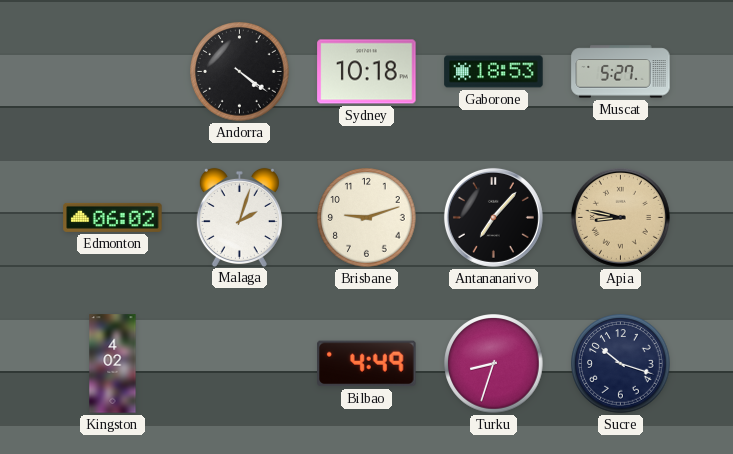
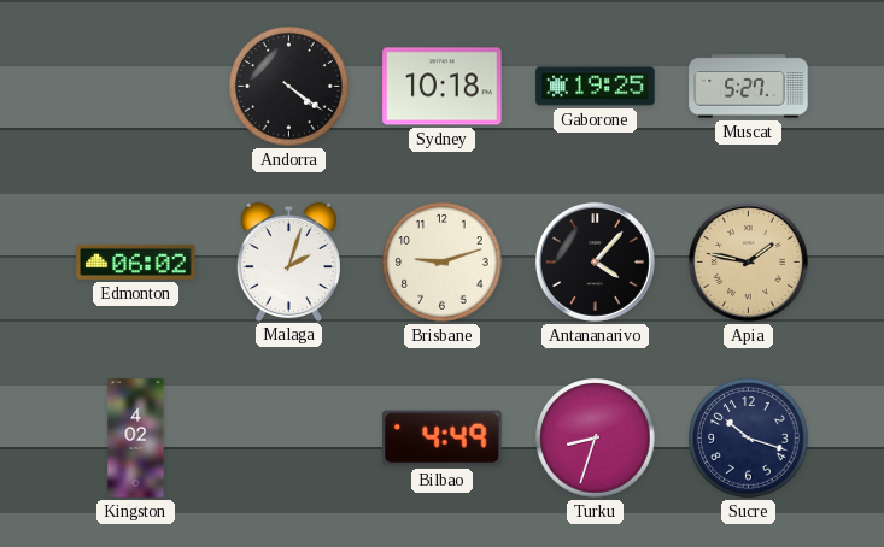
Gaborone: 18:53 -> 19:25 (596, 87)
Antananarivo: 7:07 -> 4:07 (595, 261)
Apia: 8:47 -> 1:47 (748, 261)
